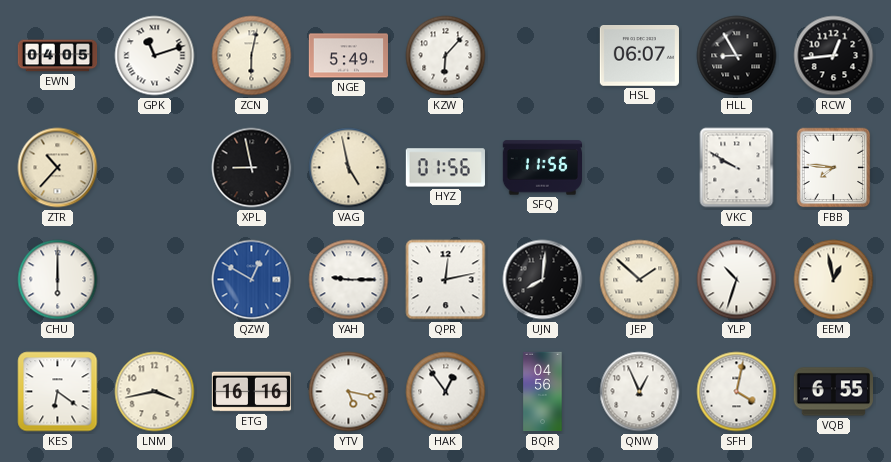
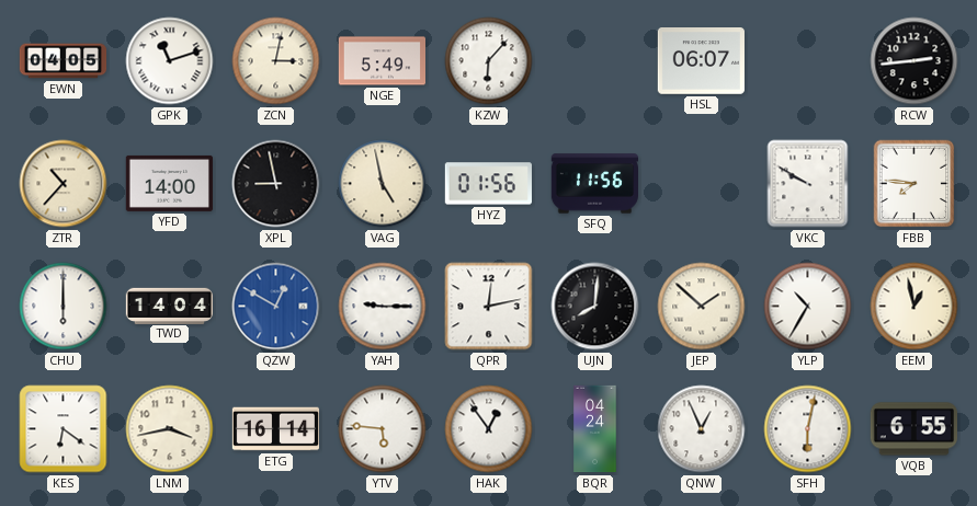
ZCN: 6:02 -> 3:02 (276, 61)
HLL: 8:55 -> none (737, 56)
RCW: 12:44 -> 2:44 (914, 61)
YFD: none -> 14:00 (169, 183)
TWD: none -> 14:04 (169, 306)
YLP: 10:33 -> 10:35 (808, 307)
ETG: 16:16 -> 16:14 (275, 429)
YTV: 5:17 -> 5:46 (383, 429)
BQR: 04:56 -> 04:24 (595, 429)
SFH: 4:02 -> 6:02 (808, 429)
